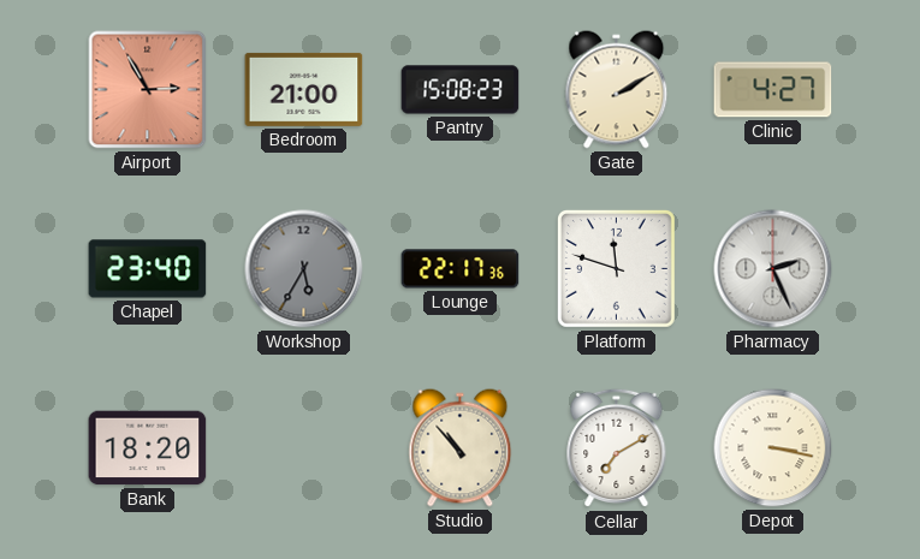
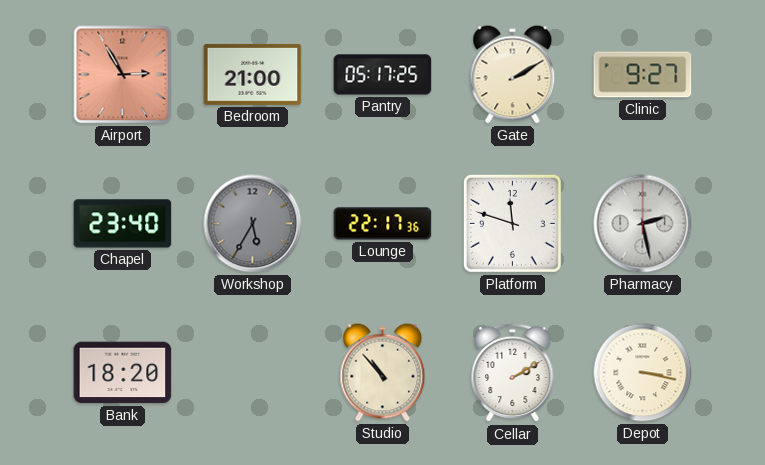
Pantry: 15:08 -> 05:17 (383, 75)
Clinic: 4:27 -> 9:27 (643, 75)
Pharmacy: 2:26 -> 2:28 (643, 224)
Cellar: 7:10 -> 2:10 (513, 373)
